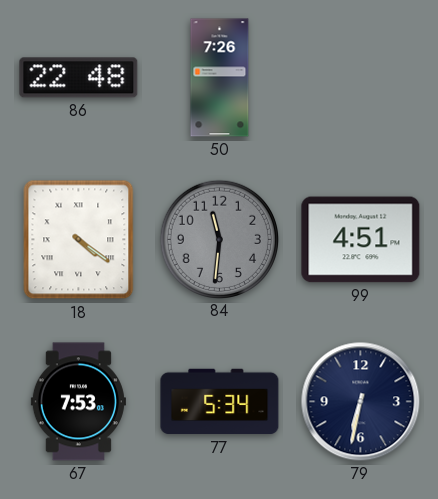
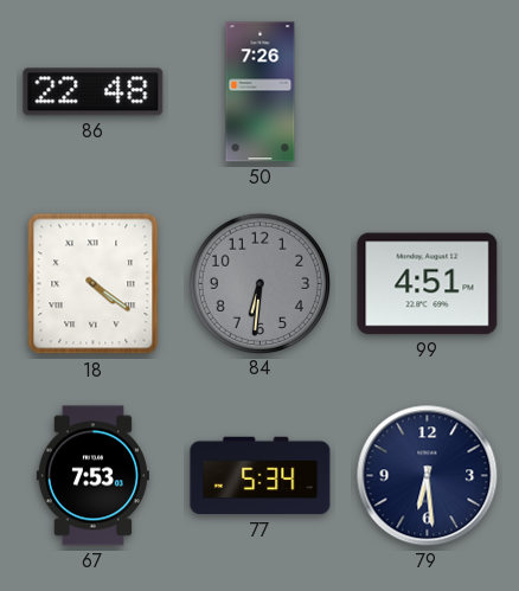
84: 11:31 -> 6:31 (259, 283)
79: 6:32 -> 6:29 (428, 476)
